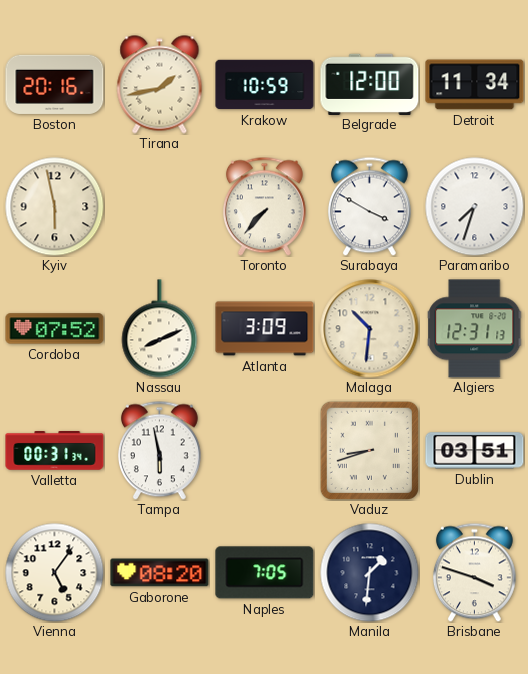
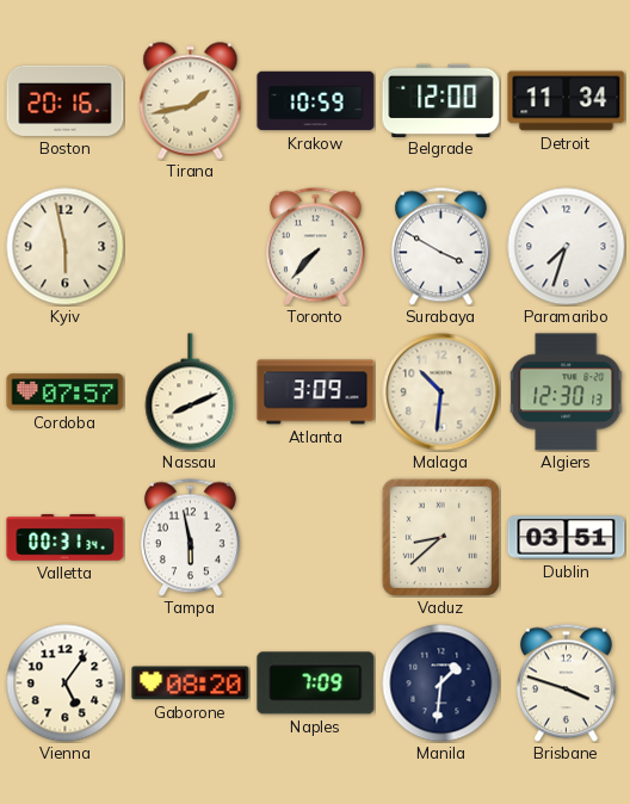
Cordoba: 07:52 -> 07:57 (66, 392)
Algiers: 12:31 -> 12:30 (567, 392)
Vaduz: 8:42 -> 8:38 (440, 537)
Naples: 7:05 -> 7:09 (316, 684)
